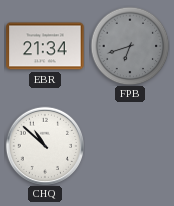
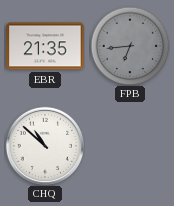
EBR: 21:34 -> 21:35 (45, 46)
FPB: 6:42 -> 6:44 (130, 46)
